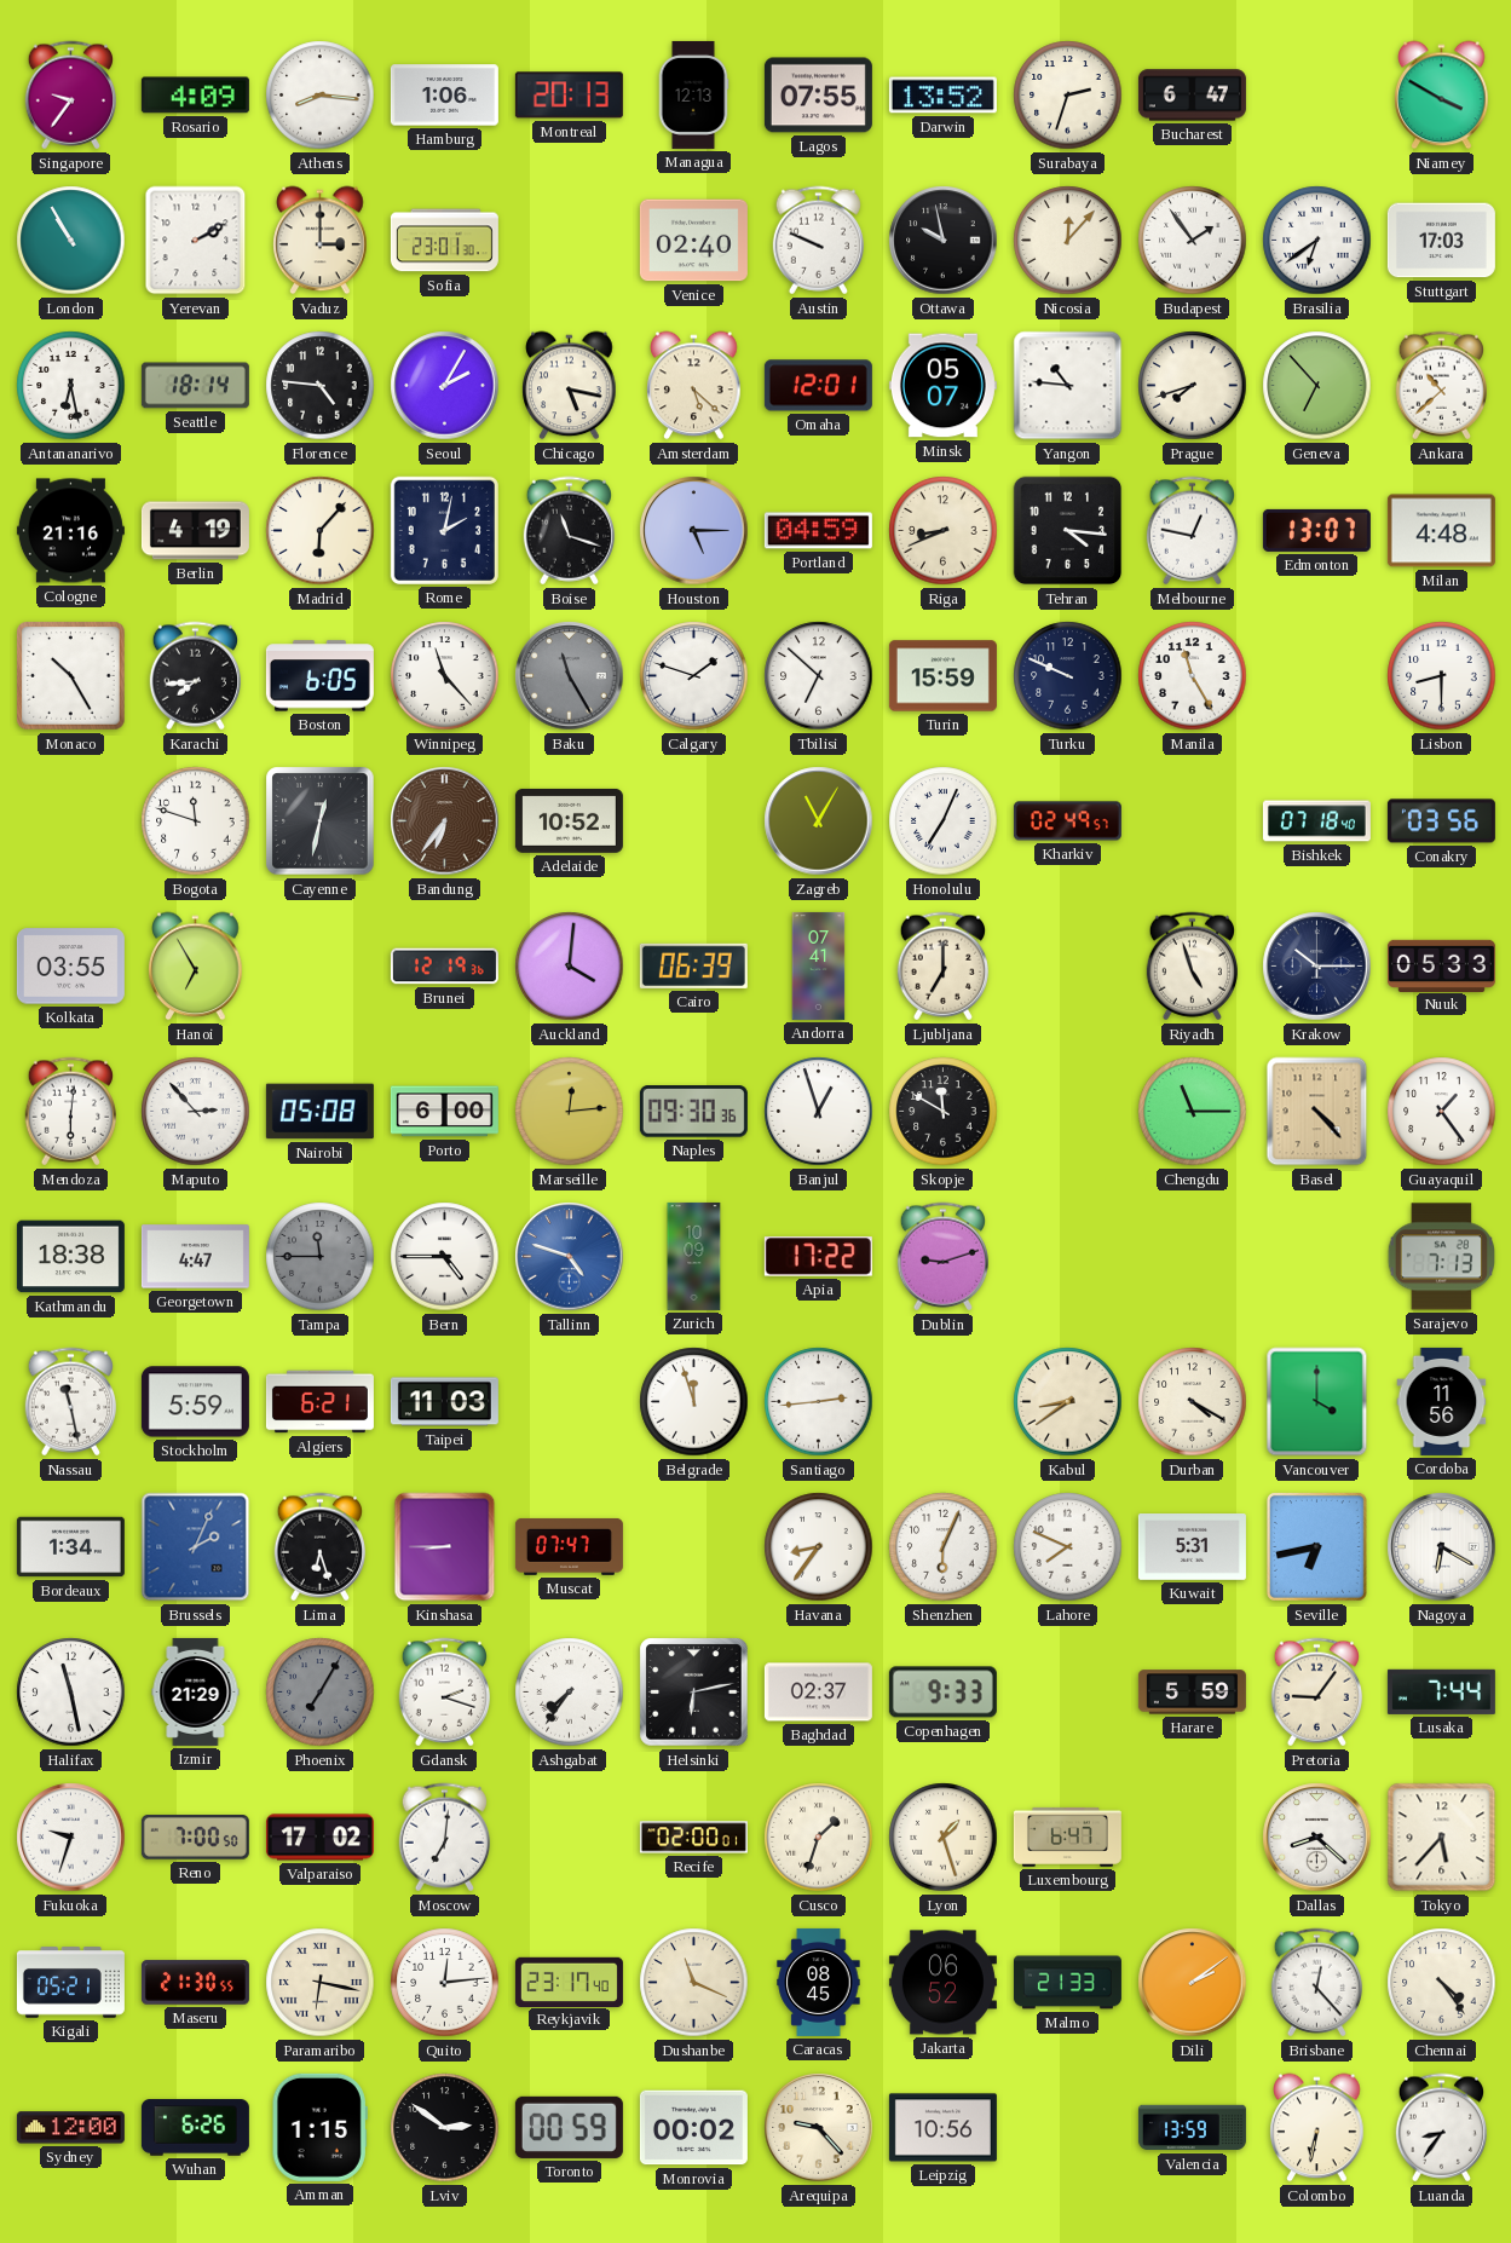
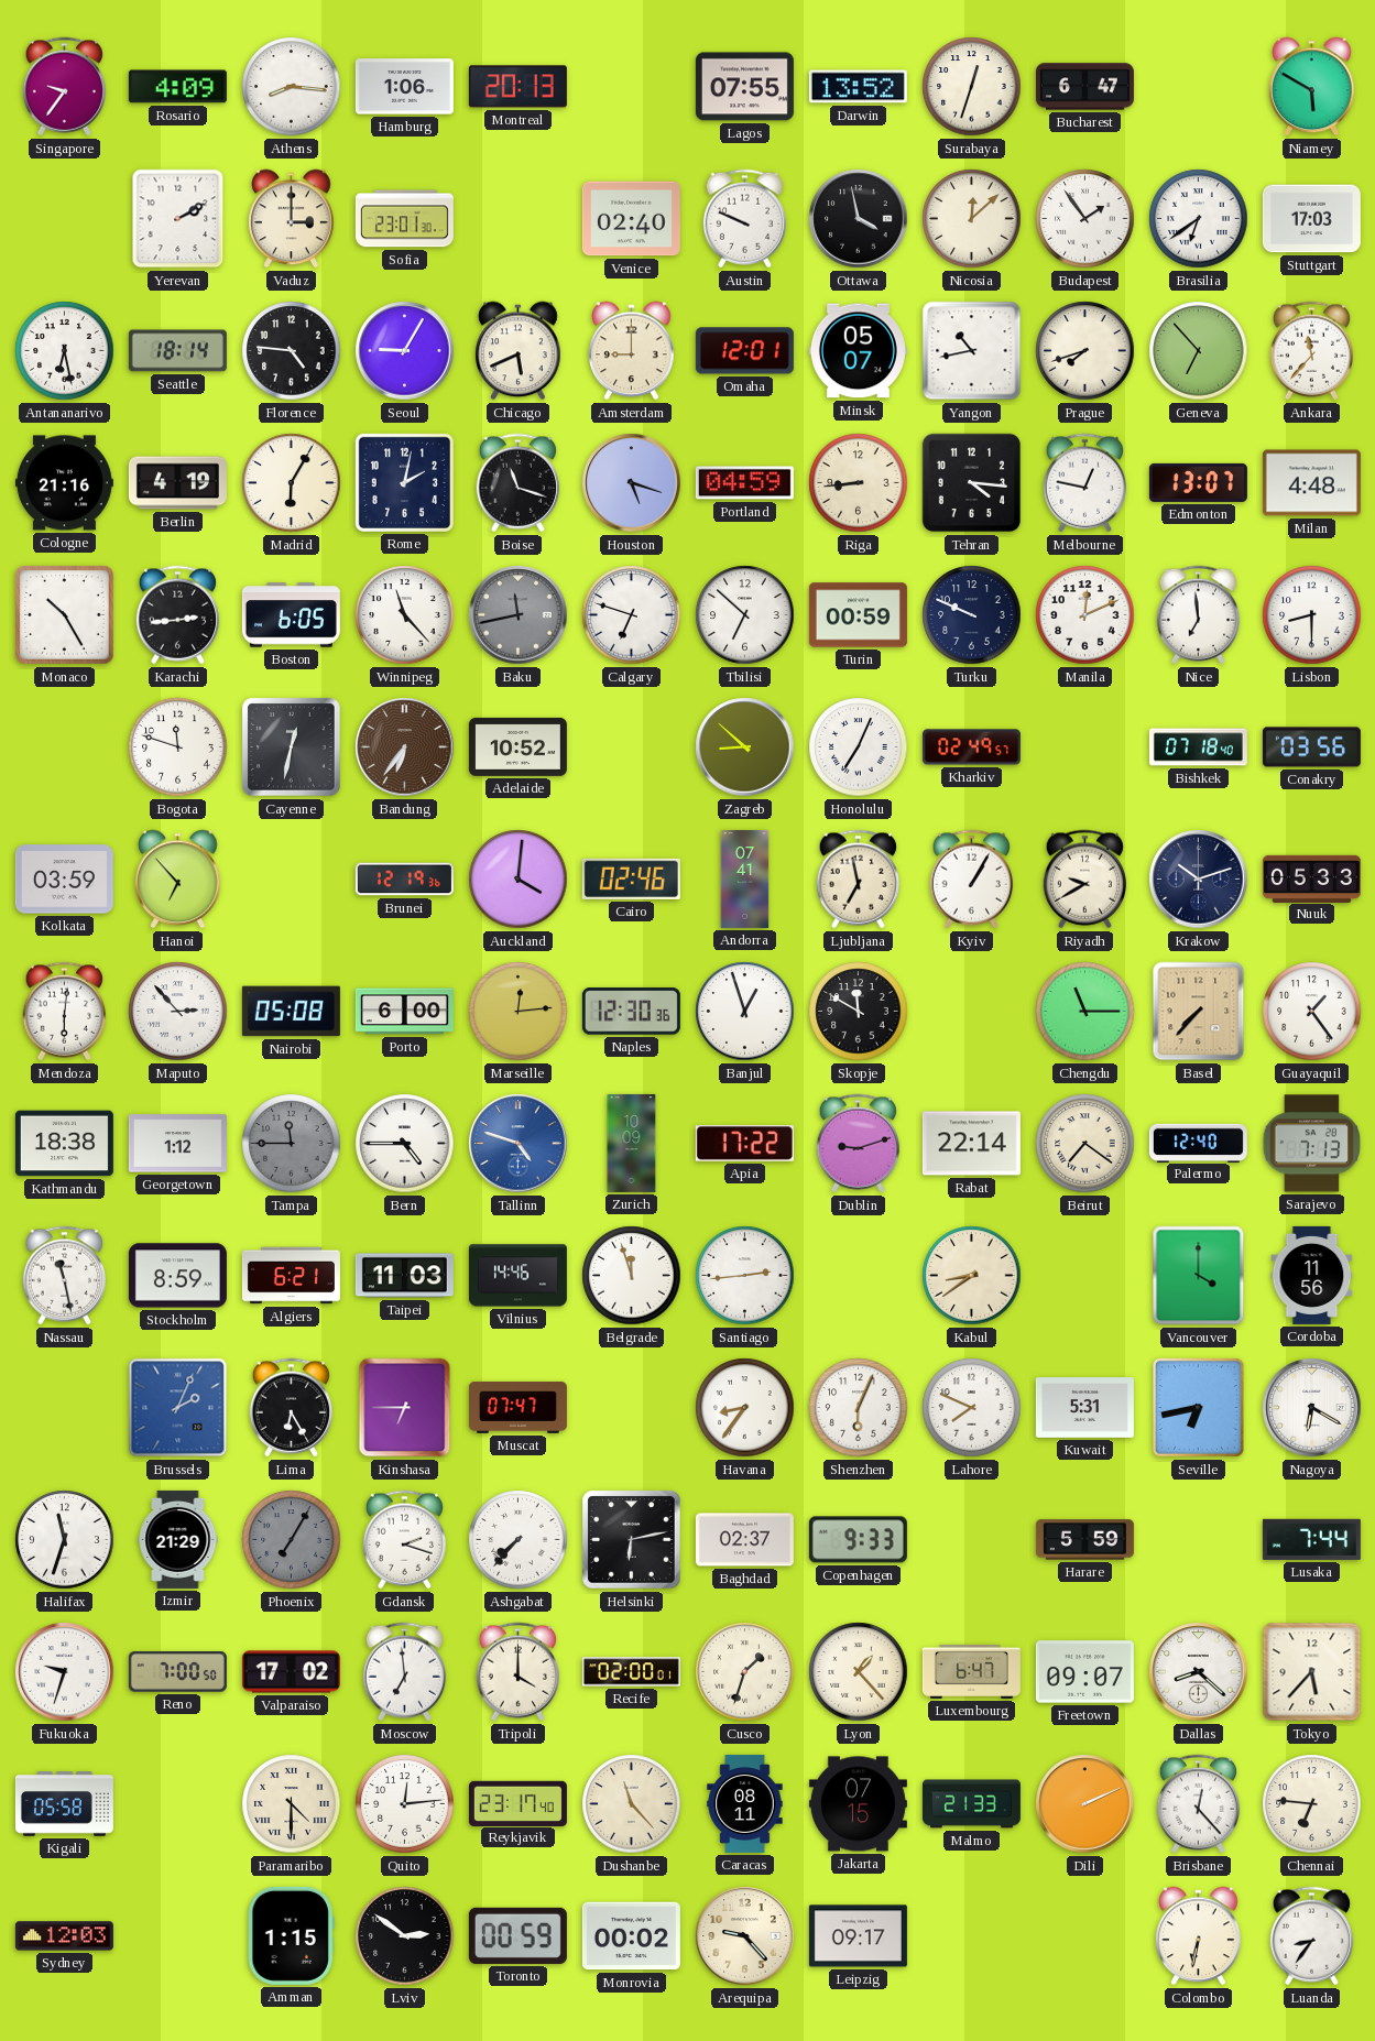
Managua: 12:13 -> none (693, 94)
Surabaya: 2:33 -> 12:33 (972, 87)
Niamey: 3:50 -> 5:50 (1312, 87)
London: 10:55 -> none (71, 241)
Ottawa: 9:58 -> 3:58 (859, 219)
Nicosia: 12:07 -> 12:08 (972, 219)
Seoul: 2:05 -> 9:05 (405, 351)
Chicago: 5:17 -> 5:41 (519, 351)
Amsterdam: 5:22 -> 9:00 (632, 351)
Yangon: 10:46 -> 10:43 (972, 351)
Ankara: 10:38 -> 11:37 (1311, 351)
Madrid: 6:07 -> 6:05 (292, 483)
Houston: 5:15 -> 5:18 (632, 483)
Riga: 8:41 -> 8:44 (859, 483)
Karachi: 7:44 -> 2:44 (177, 615)
Baku: 11:25 -> 11:43 (519, 615)
Calgary: 1:48 -> 6:48 (632, 615)
Turin: 15:59 -> 00:59 (858, 615)
Manila: 11:25 -> 12:11 (1085, 615)
Nice: none -> 6:59 (1198, 615)
Zagreb: 11:05 -> 8:52 (745, 747)
Kolkata: 03:55 -> 03:59 (64, 880)
Hanoi: 6:55 -> 6:53 (178, 880)
Cairo: 06:39 -> 02:46 (631, 878)
Ljubljana: 7:00 -> 6:58 (858, 880)
Kyiv: none -> 1:05 (971, 880)
Riyadh: 4:57 -> 9:40 (1084, 880)
Krakow: 10:15 -> 10:12 (1199, 880)
Naples: 09:30 -> 12:30 (631, 1012)
Basel: 4:23 -> 7:37 (1199, 1012)
Georgetown: 4:47 -> 1:12 (177, 1144)
Rabat: none -> 22:14 (971, 1144)
Beirut: none -> 7:21 (1085, 1144)
Palermo: none -> 12:40 (1198, 1143)
Stockholm: 5:59 -> 8:59 (177, 1276)
Vilnius: none -> 14:46 (517, 1276)
Durban: 4:20 -> none (1193, 1402)
Bordeaux: 1:34 -> none (70, 1547)
Lima: 6:27 -> 6:25 (291, 1408)
Kinshasa: 8:45 -> 6:45 (405, 1408)
Halifax: 11:28 -> 11:33 (65, 1540)
Ashgabat: 7:36 -> 7:37 (519, 1540)
Pretoria: 9:06 -> none (1316, 1693)
Moscow: 7:01 -> 6:59 (404, 1672)
Tripoli: none -> 4:00 (517, 1672)
Lyon: 1:27 -> 1:23 (859, 1672)
Freetown: none -> 09:07 (1084, 1672)
Kigali: 05:21 -> 05:58 (64, 1804)
Maseru: 21:30 -> none (195, 1983)
Paramaribo: 6:17 -> 4:30 (292, 1804)
Dushanbe: 11:19 -> 11:23 (632, 1804)
Caracas: 08:45 -> 08:11 (745, 1803)
Jakarta: 06:52 -> 07:15 (858, 1804)
Dili: 2:09 -> 2:11 (1085, 1804)
Chennai: 4:24 -> 6:46 (1312, 1804)
Sydney: 12:00 -> 12:03 (64, 1936)
Wuhan: 6:26 -> none (195, 2128)
Leipzig: 10:56 -> 09:17 (858, 1936)
Valencia: 13:59 -> none (1192, 2128)
